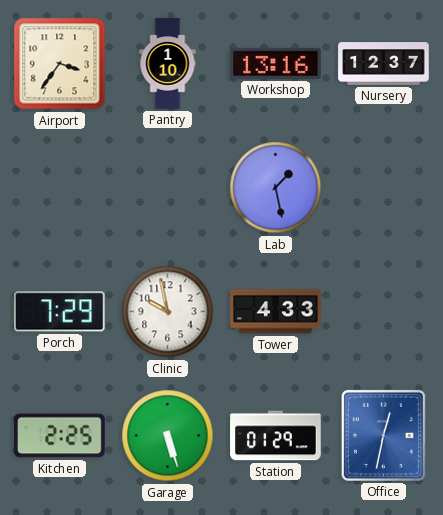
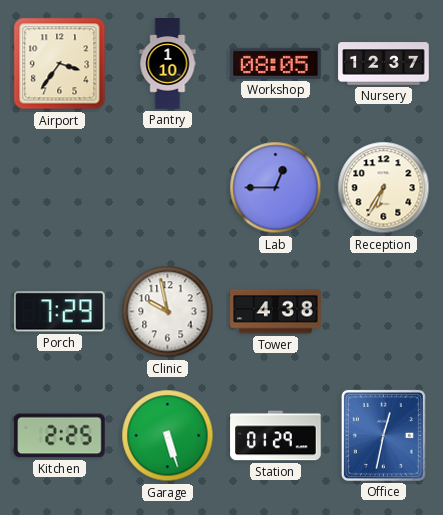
Workshop: 13:16 -> 08:05 (276, 63)
Lab: 1:28 -> 12:45 (276, 188)
Reception: none -> 6:35 (384, 188)
Tower: 4:33 -> 4:38 (276, 312)
